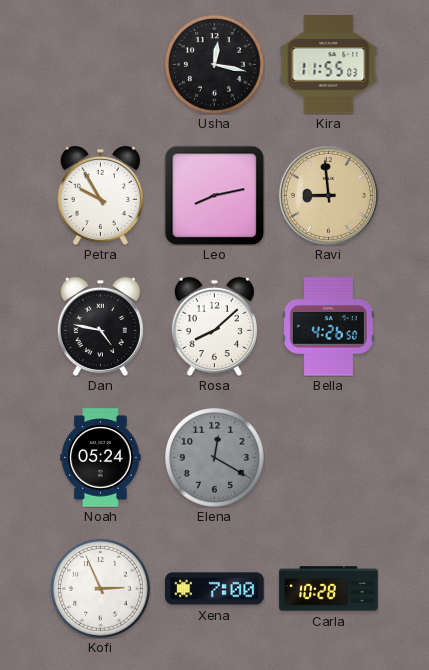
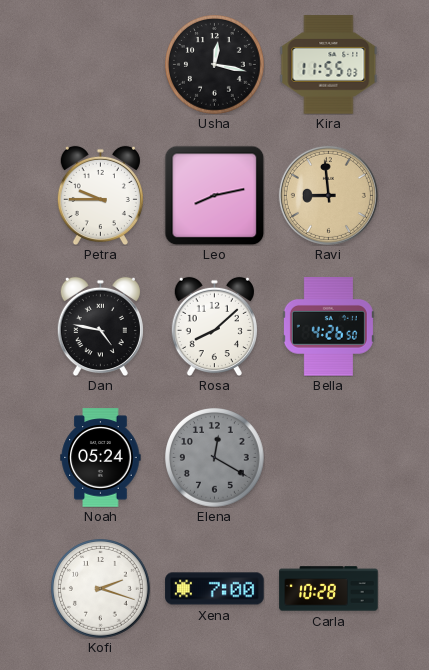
Petra: 9:55 -> 9:45 (100, 195)
Kofi: 2:56 -> 2:18 (101, 589)
